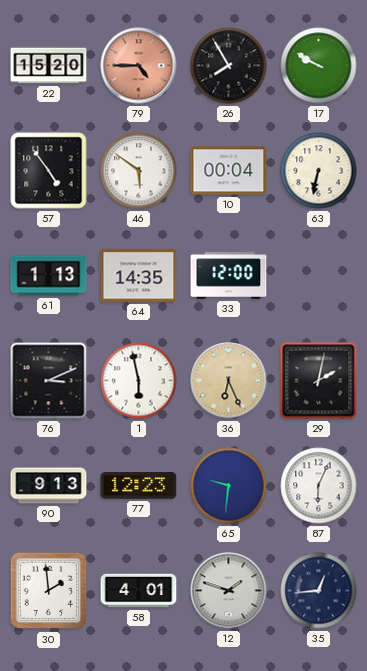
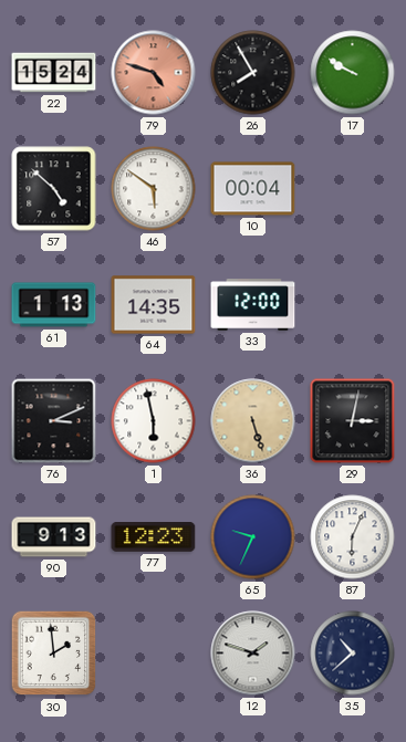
22: 15:20 -> 15:24 (54, 73)
79: 4:45 -> 4:48 (154, 73)
57: 4:54 -> 4:52 (54, 189)
63: 6:32 -> none (319, 171)
36: 6:26 -> 5:27 (253, 421)
29: 2:02 -> 3:02 (353, 421)
65: 9:31 -> 9:34 (253, 537)
58: 4:01 -> none (139, 591)
35: 12:44 -> 10:38 (353, 654)
